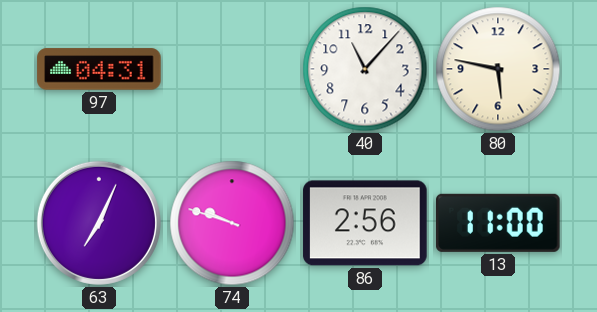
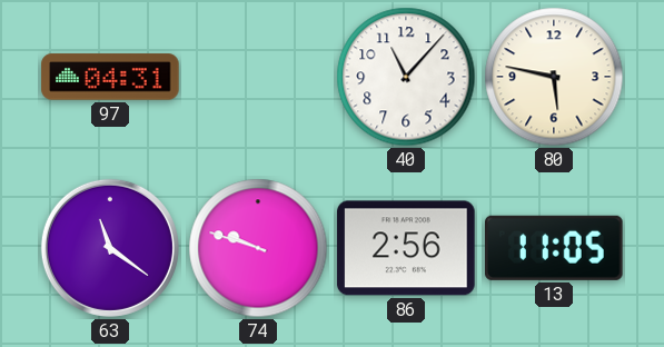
63: 7:04 -> 11:21 (110, 248)
13: 11:00 -> 11:05 (555, 248)
